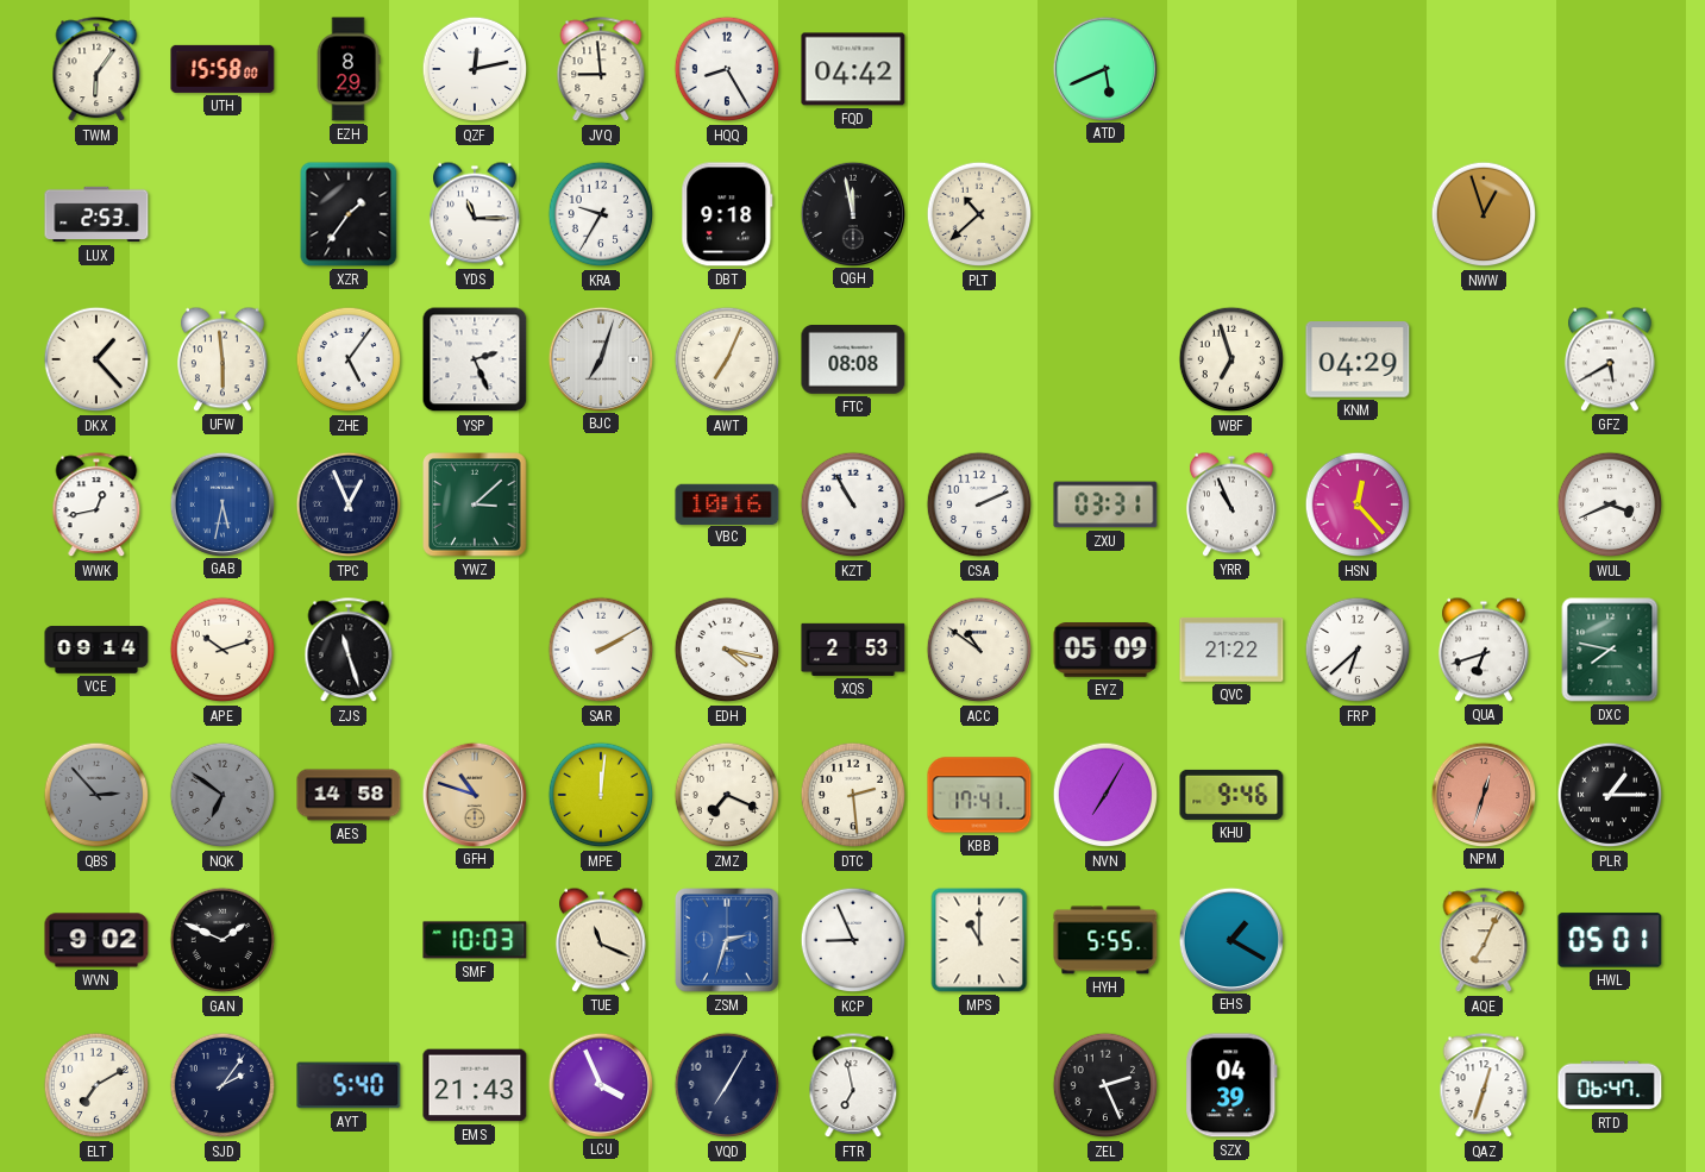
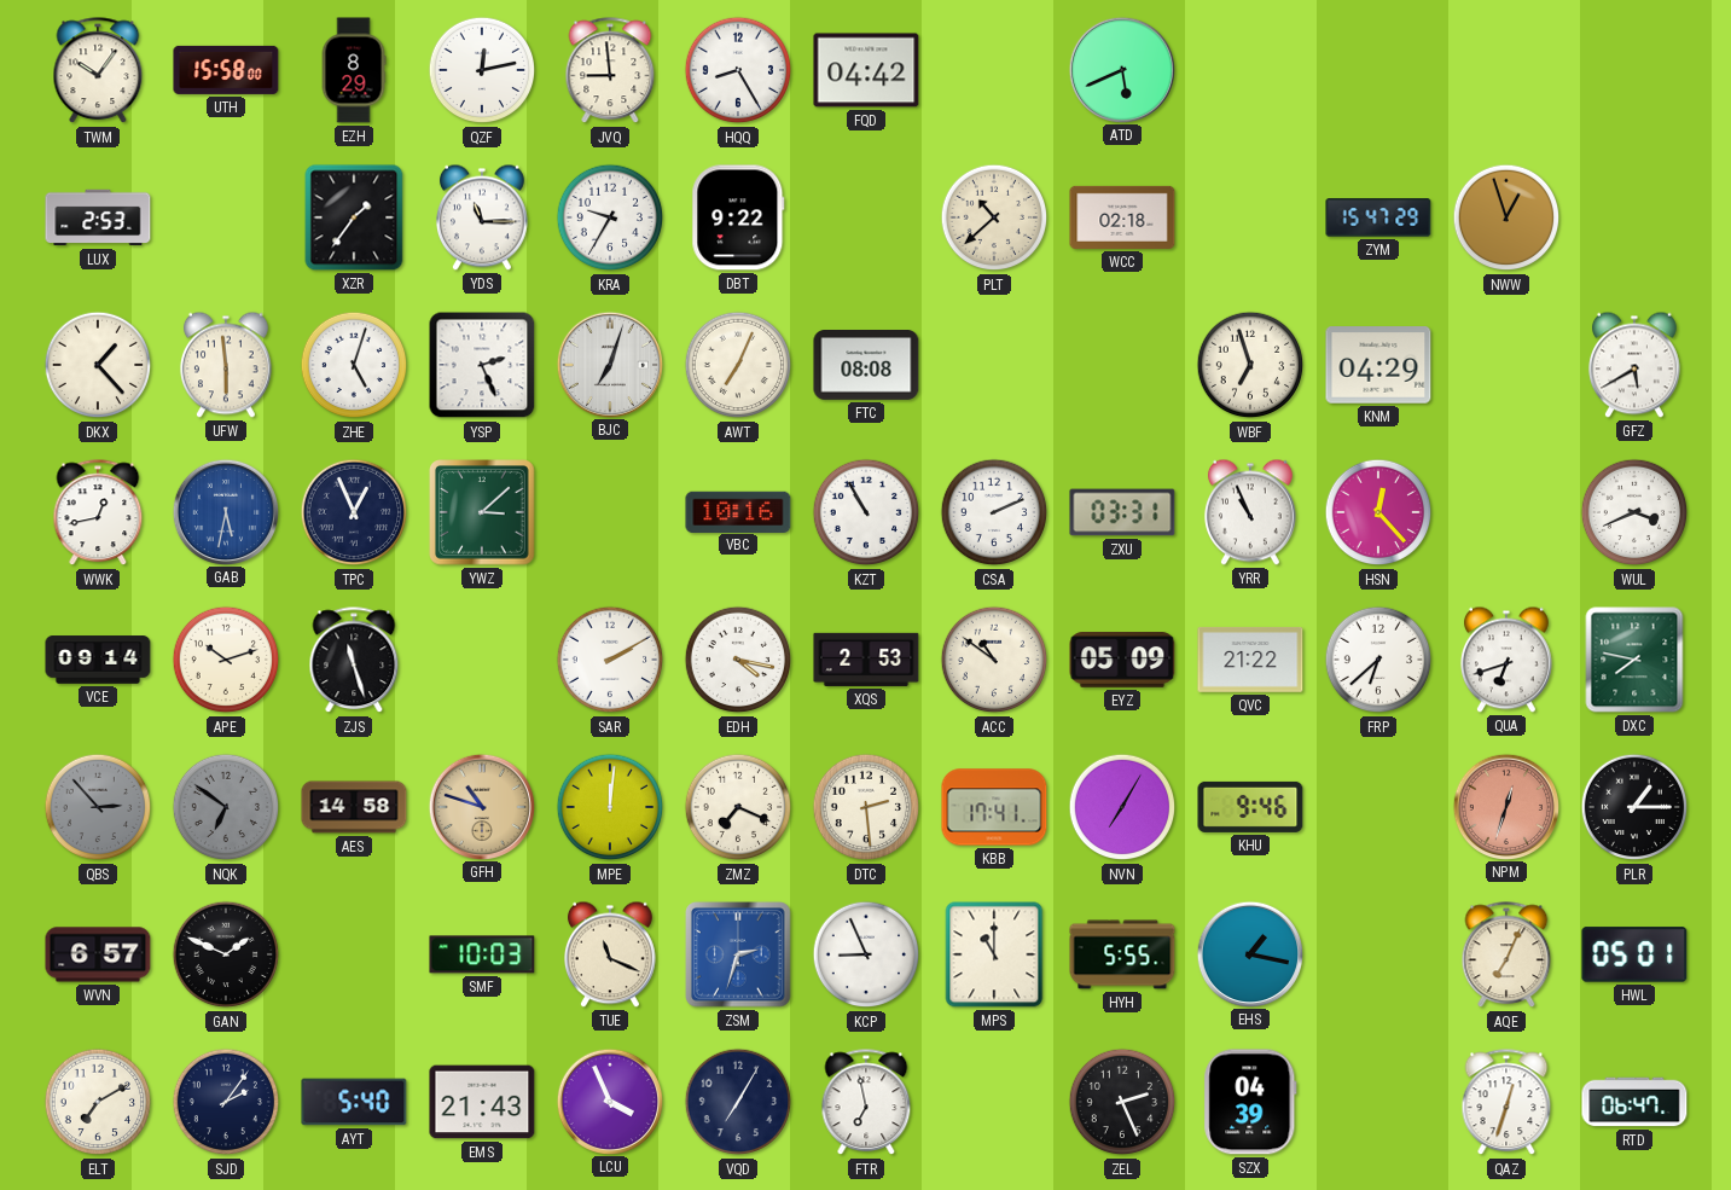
TWM: 6:06 -> 10:06 (98, 71)
DBT: 9:18 -> 9:22 (738, 217)
QGH: 11:58 -> none (852, 213)
WCC: none -> 02:18 (1122, 217)
ZYM: none -> 15:47 (1378, 217)
ZHE: 5:06 -> 5:03 (354, 365)
WVN: 9:02 -> 6:57 (98, 954)
EHS: 1:20 -> 1:17 (1249, 953)
